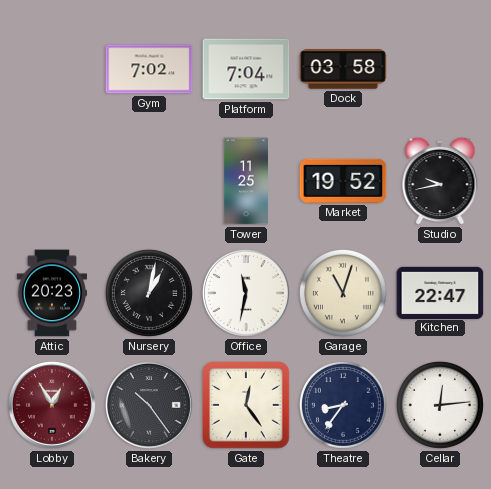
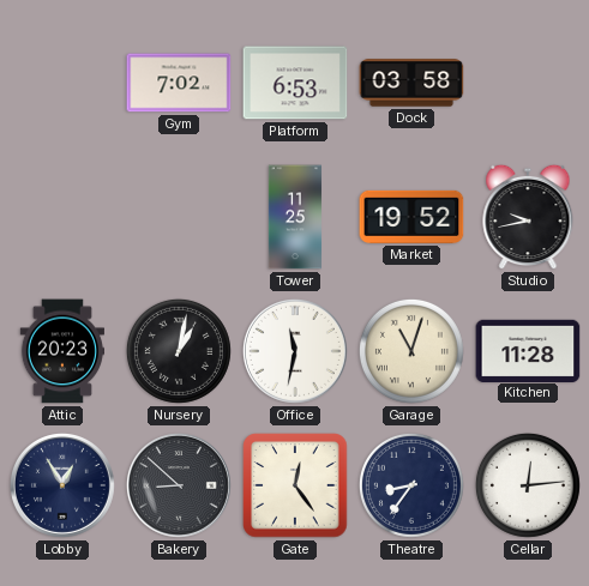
Platform: 7:04 -> 6:53 (295, 83)
Kitchen: 22:47 -> 11:28 (528, 350)
Lobby dial: burgundy -> navy (62, 485)
Bakery: 10:24 -> 8:52 (179, 485)
